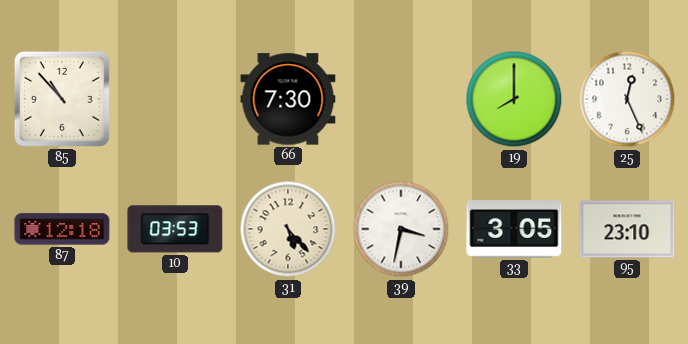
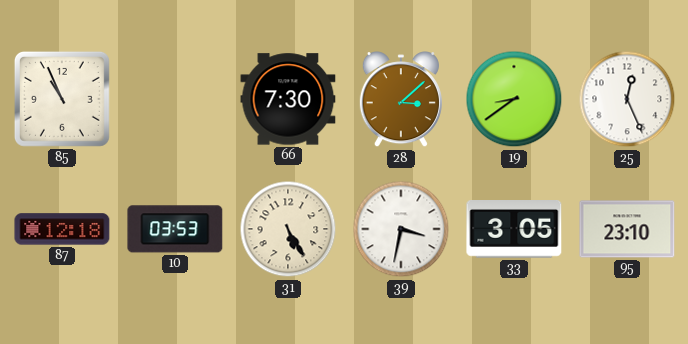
85: 10:53 -> 10:56 (62, 99)
28: none -> 3:08 (401, 100)
19: 8:00 -> 8:39 (514, 99)
31: 5:23 -> 5:25 (288, 229)
